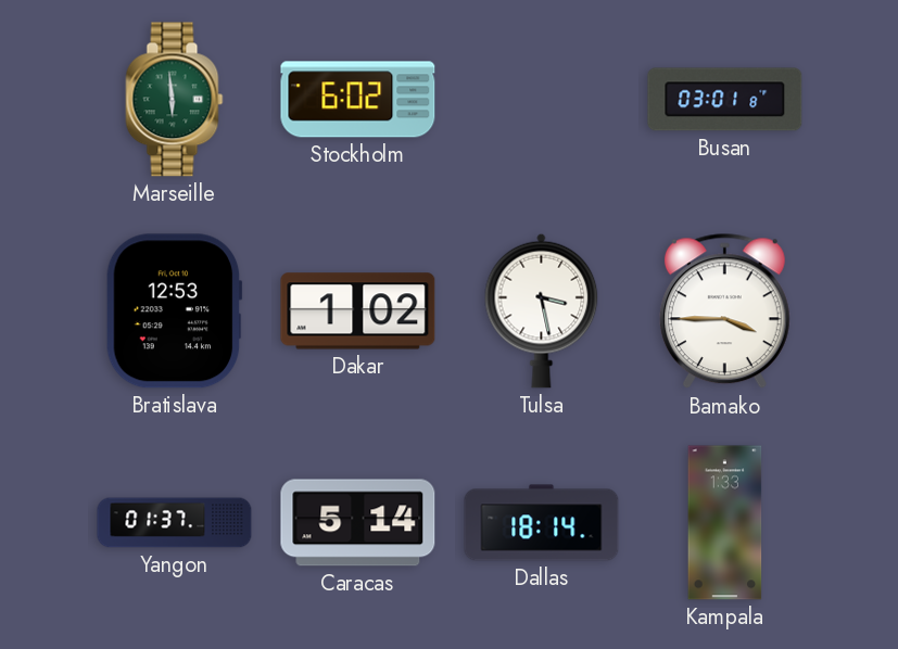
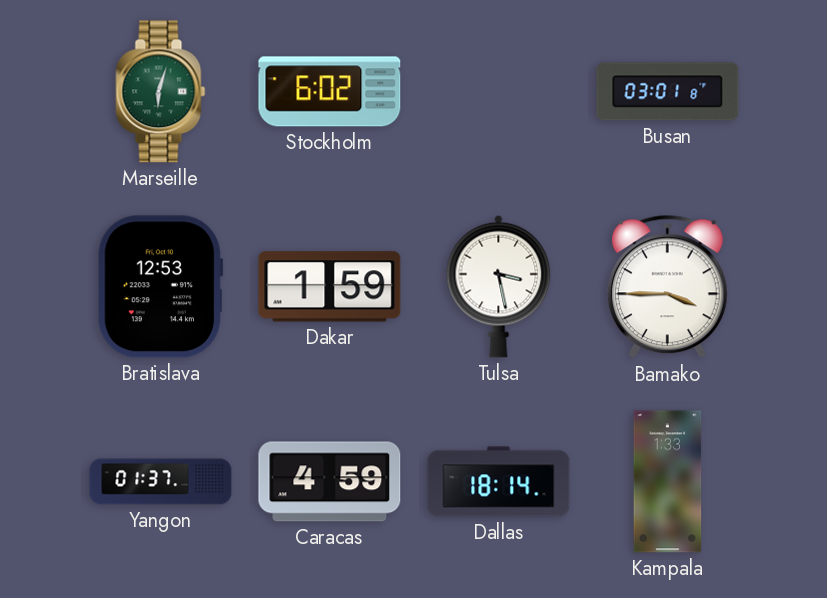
Marseille: 5:59 -> 6:03 (161, 92)
Dakar: 1:02 -> 1:59 (330, 287)
Caracas: 5:14 -> 4:59 (330, 482)
